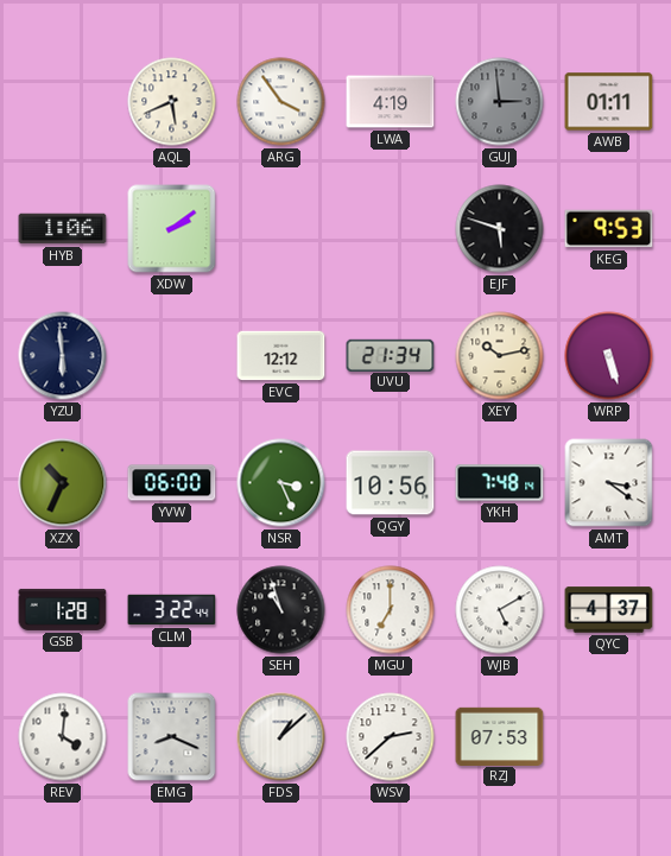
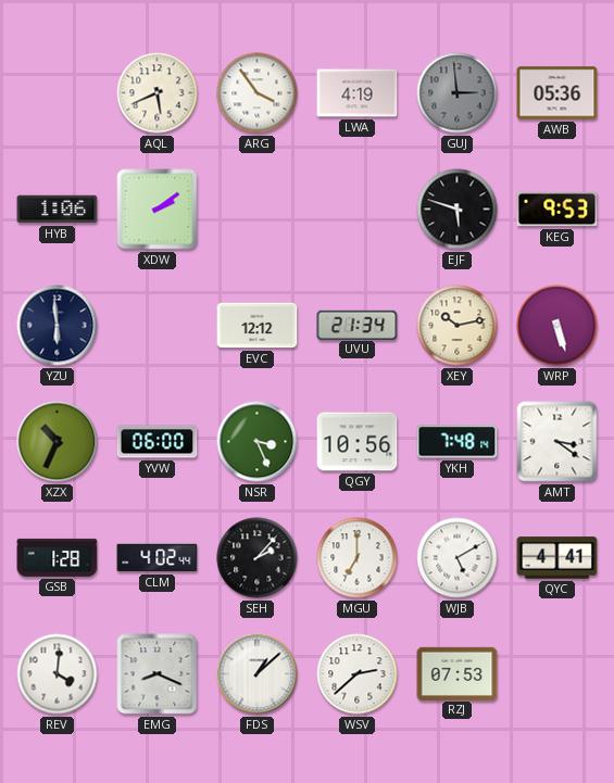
AWB: 01:11 -> 05:36 (557, 93)
CLM: 3:22 -> 4:02 (158, 558)
SEH: 10:57 -> 2:07 (258, 558)
QYC: 4:37 -> 4:41 (557, 558)
